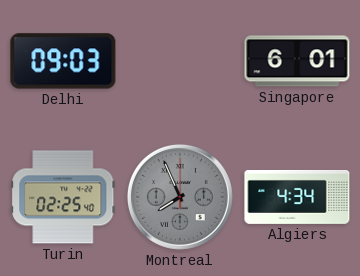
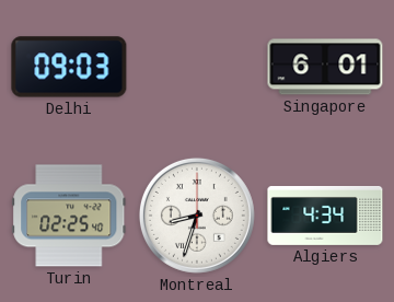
Montreal: 7:56 -> 8:33 (197, 216)
Montreal dial: grey -> white (197, 216)
